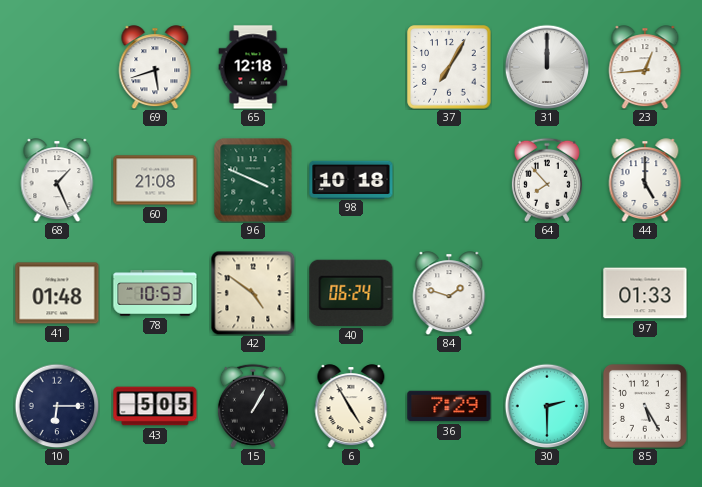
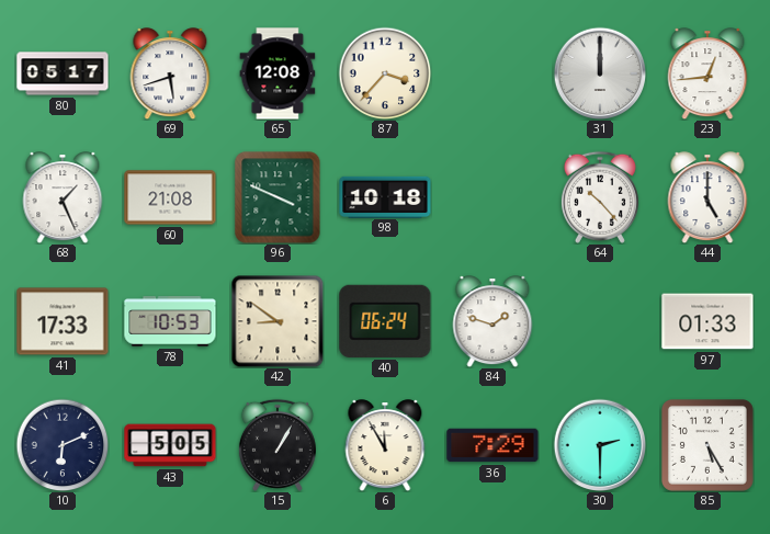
80: none -> 05:17 (63, 73)
65: 12:18 -> 12:08 (278, 73)
87: none -> 3:37 (385, 73)
37: 7:05 -> none (449, 67)
64: 7:53 -> 10:23 (600, 197)
41: 01:48 -> 17:33 (63, 321)
42: 4:51 -> 8:51 (278, 321)
10: 6:15 -> 6:11 (63, 445)
6: 4:55 -> 11:55 (385, 445)
